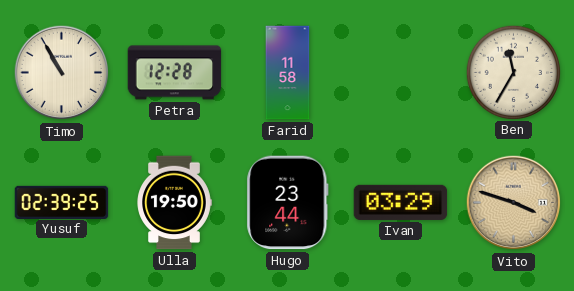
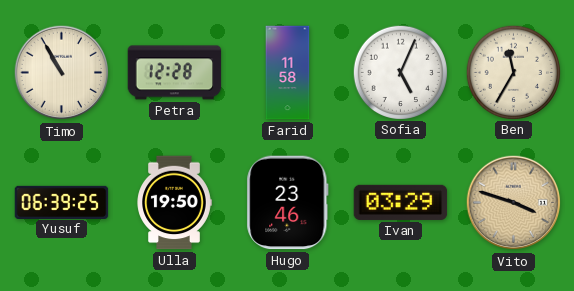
Sofia: none -> 5:04 (400, 72)
Yusuf: 02:39 -> 06:39 (62, 202)
Hugo: 23:44 -> 23:46 (288, 203)
